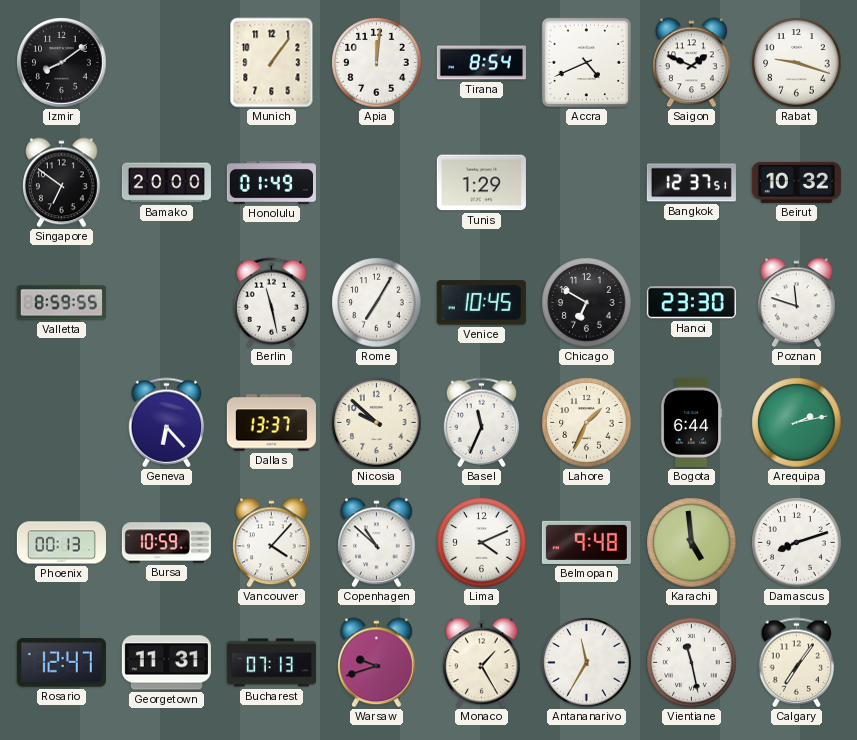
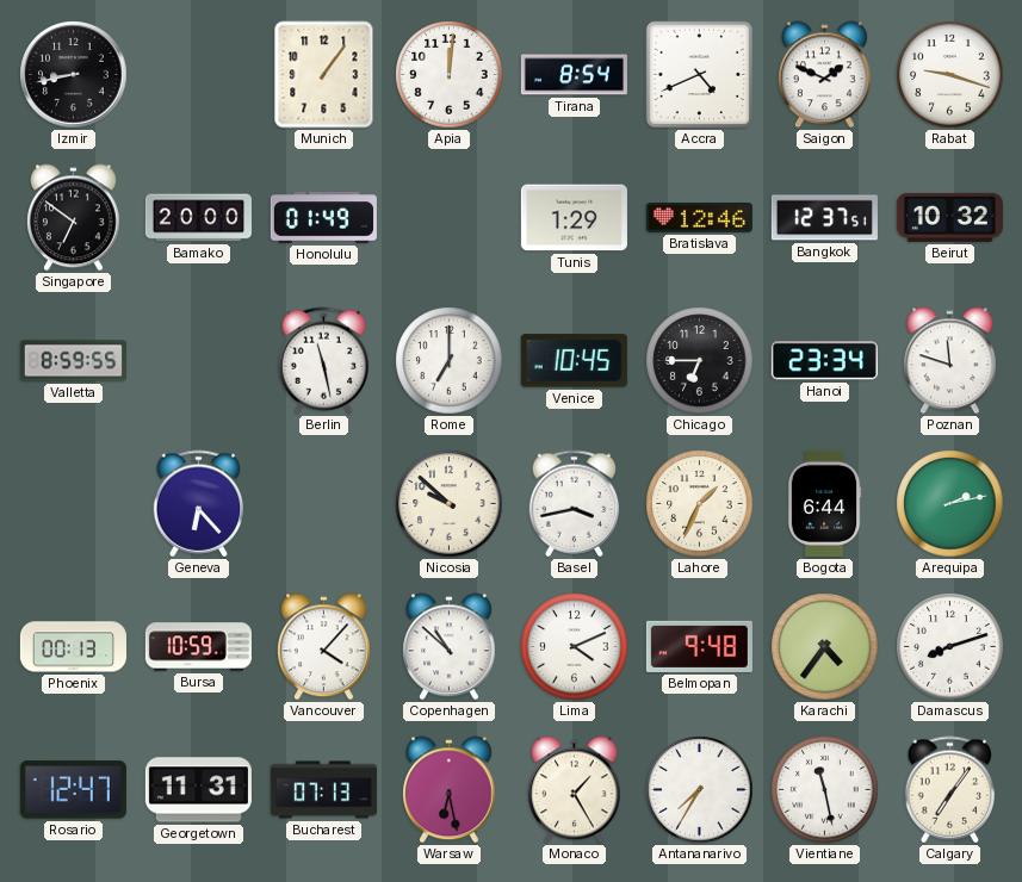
Izmir: 8:09 -> 8:43 (74, 75)
Bratislava: none -> 12:46 (699, 217)
Rome: 7:05 -> 7:00 (450, 361)
Chicago: 6:50 -> 6:45 (700, 361)
Hanoi: 23:30 -> 23:34 (824, 361)
Dallas: 13:37 -> none (271, 423)
Basel: 11:34 -> 3:43 (575, 504)
Karachi: 4:59 -> 4:36 (825, 647)
Warsaw: 9:42 -> 6:28 (450, 790)
Antananarivo: 11:35 -> 7:35 (700, 790)
